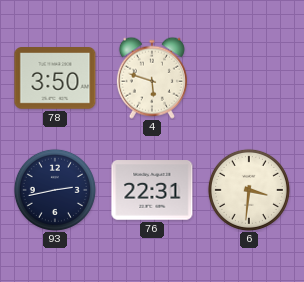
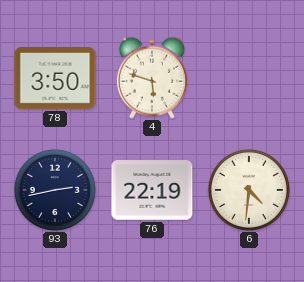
76: 22:31 -> 22:19 (152, 190)
6: 3:31 -> 4:31 (249, 190)
